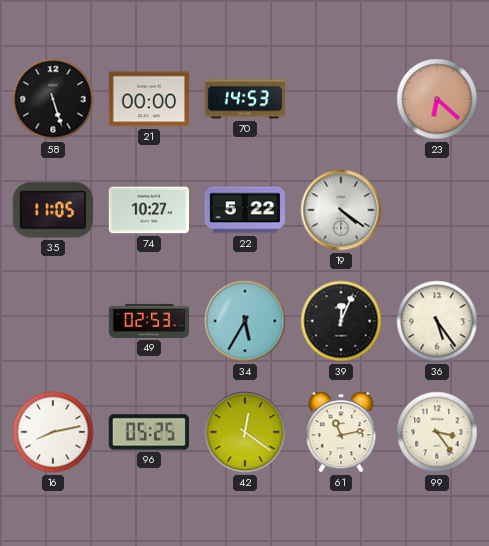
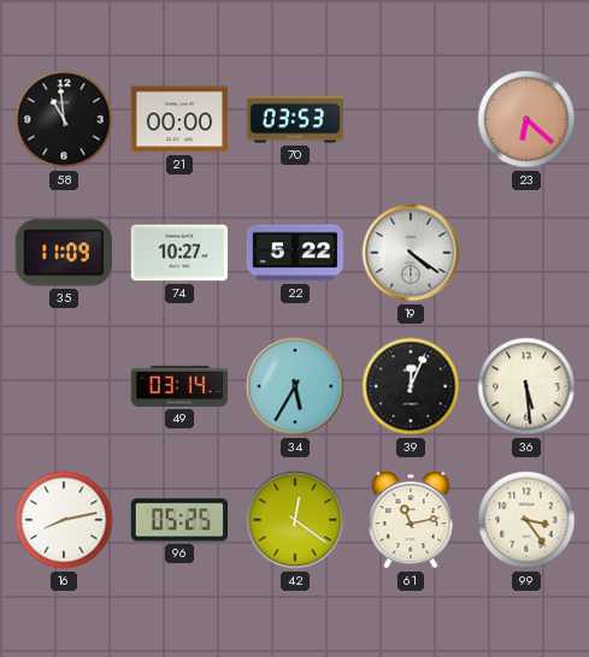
58: 5:27 -> 10:59 (64, 119)
70: 14:53 -> 03:53 (295, 119)
35: 11:05 -> 11:09 (64, 253)
49: 02:53 -> 03:14 (179, 386)
36: 5:24 -> 5:29 (526, 386)
